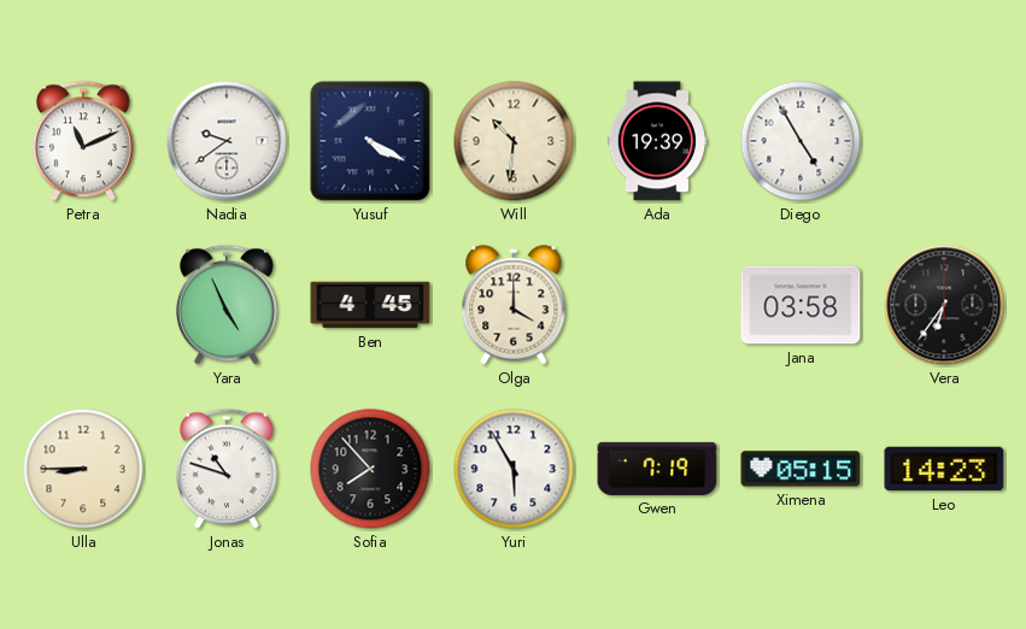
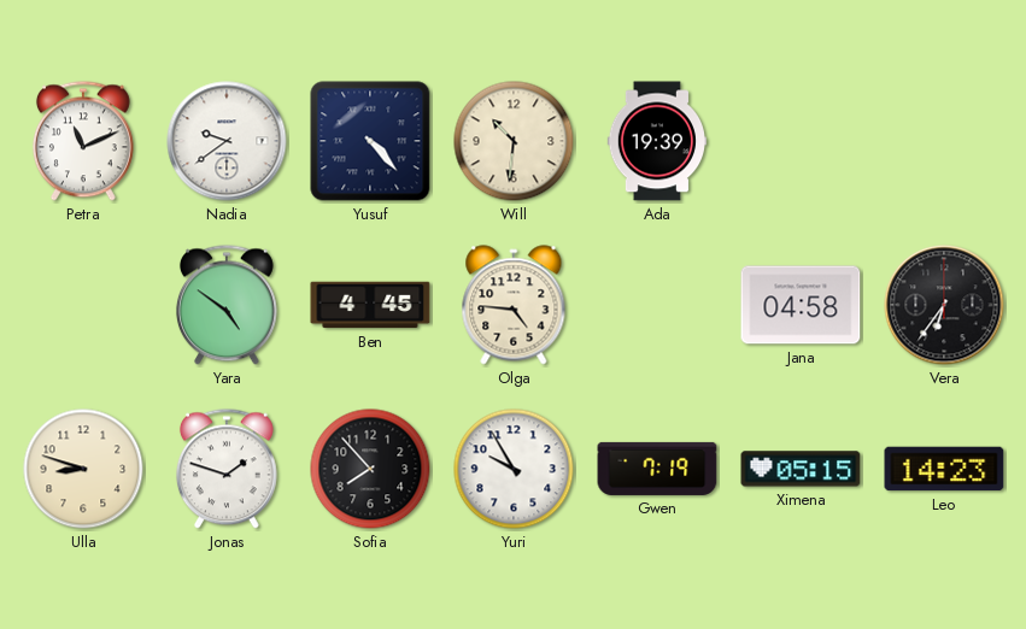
Yusuf: 4:20 -> 4:23 (370, 141)
Diego: 4:55 -> none (801, 141)
Yara: 4:56 -> 4:51 (227, 305)
Olga: 4:00 -> 4:46 (514, 305)
Jana: 03:58 -> 04:58 (801, 305)
Ulla: 8:45 -> 8:48 (83, 469)
Jonas: 10:48 -> 1:48 (227, 469)
Yuri: 5:55 -> 9:55 (514, 469)
